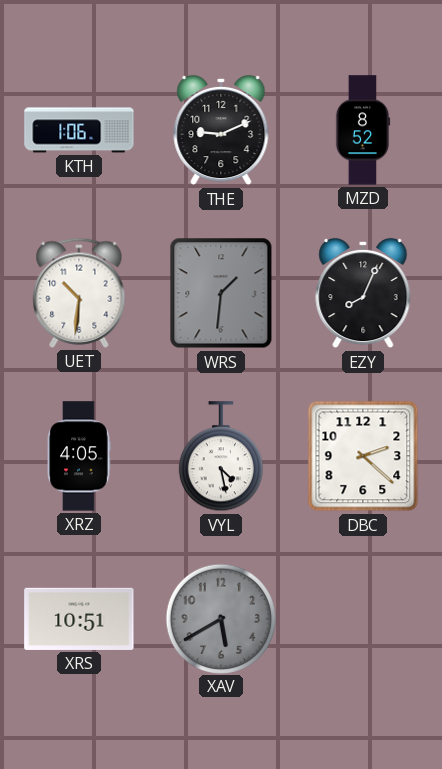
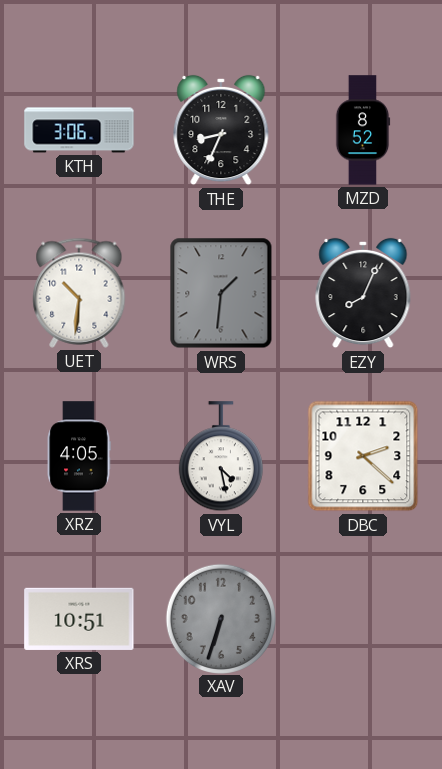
KTH: 1:06 -> 3:06 (79, 130)
THE: 9:11 -> 8:34 (221, 130)
XAV: 5:40 -> 6:33 (220, 618)
